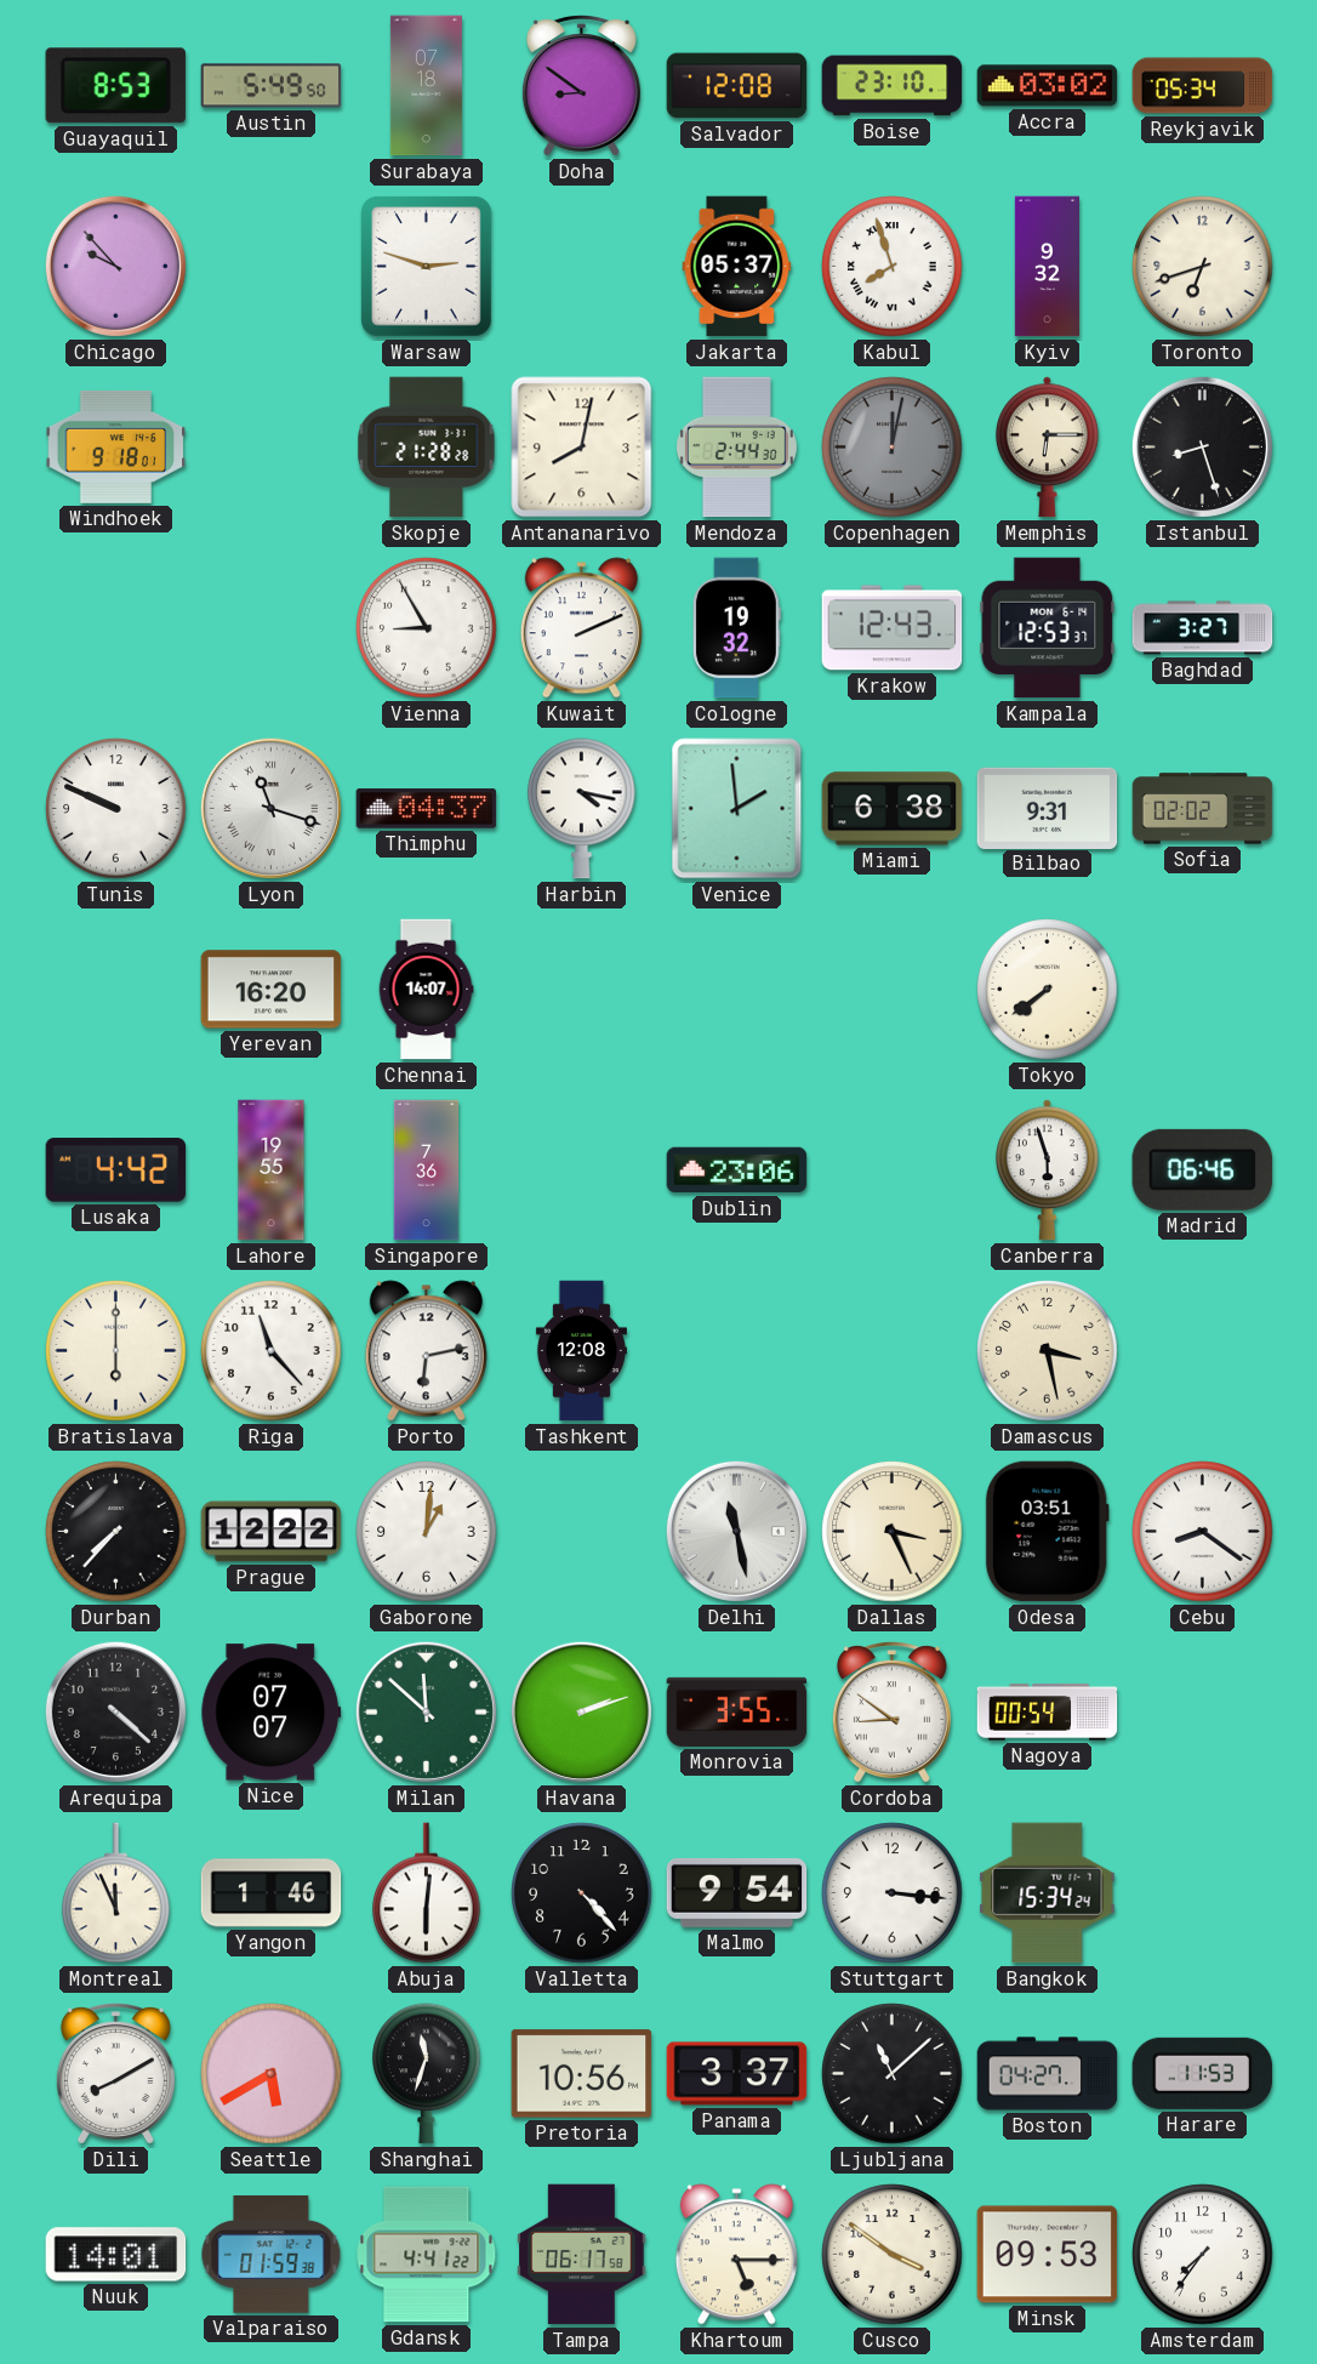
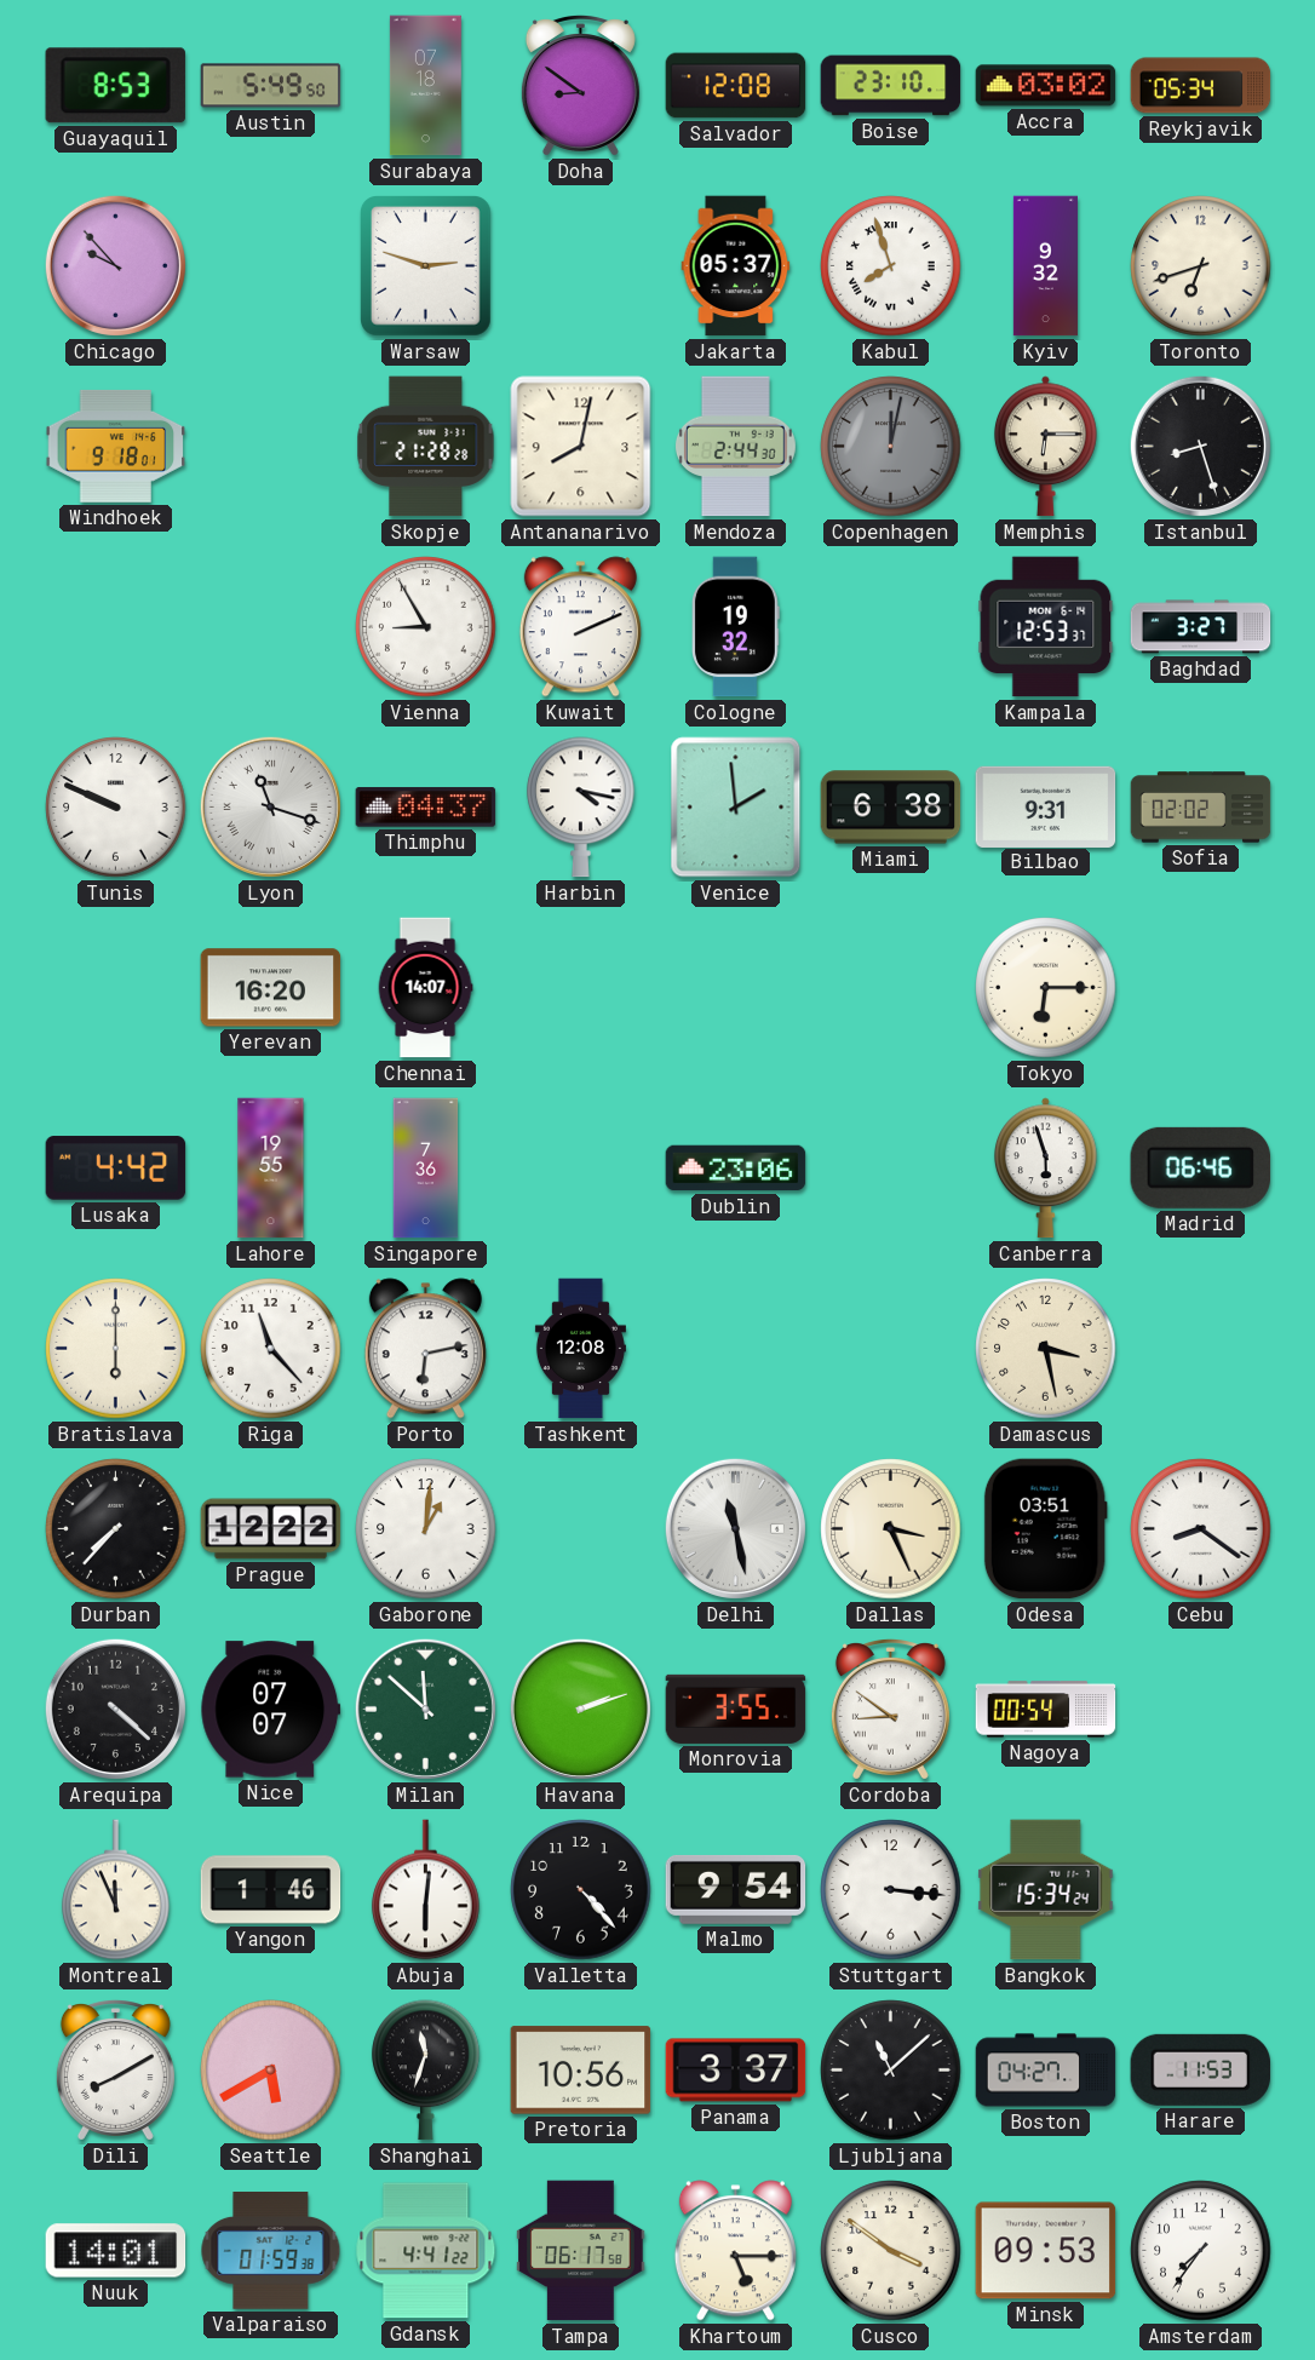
Krakow: 12:43 -> none (893, 628)
Tokyo: 7:39 -> 6:15 (1046, 988)
